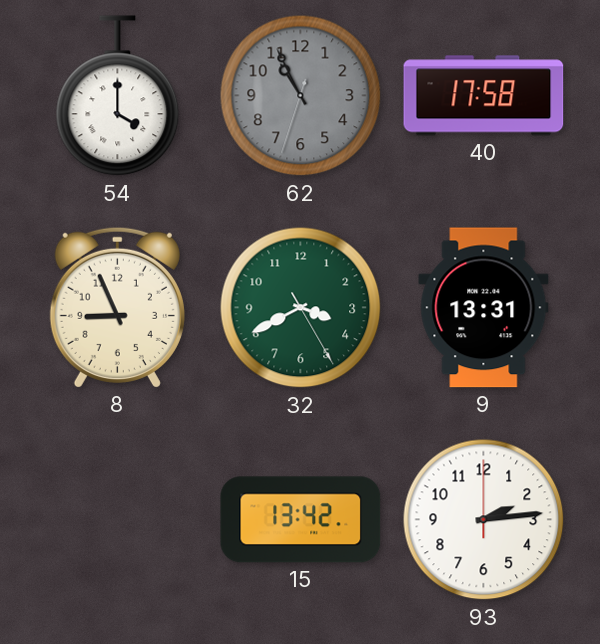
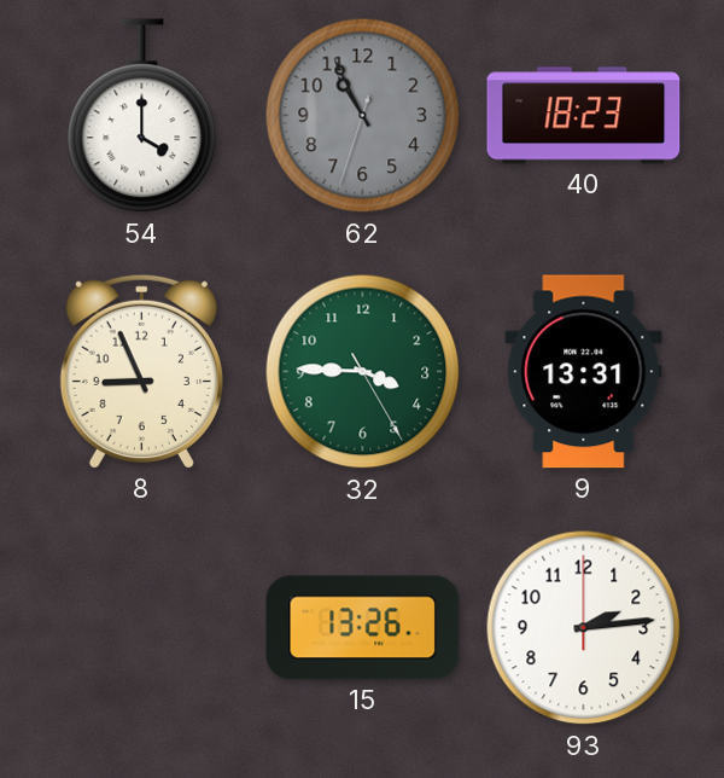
40: 17:58 -> 18:23 (584, 116)
32: 3:40 -> 3:45 (363, 372)
15: 13:42 -> 13:26 (363, 628)
